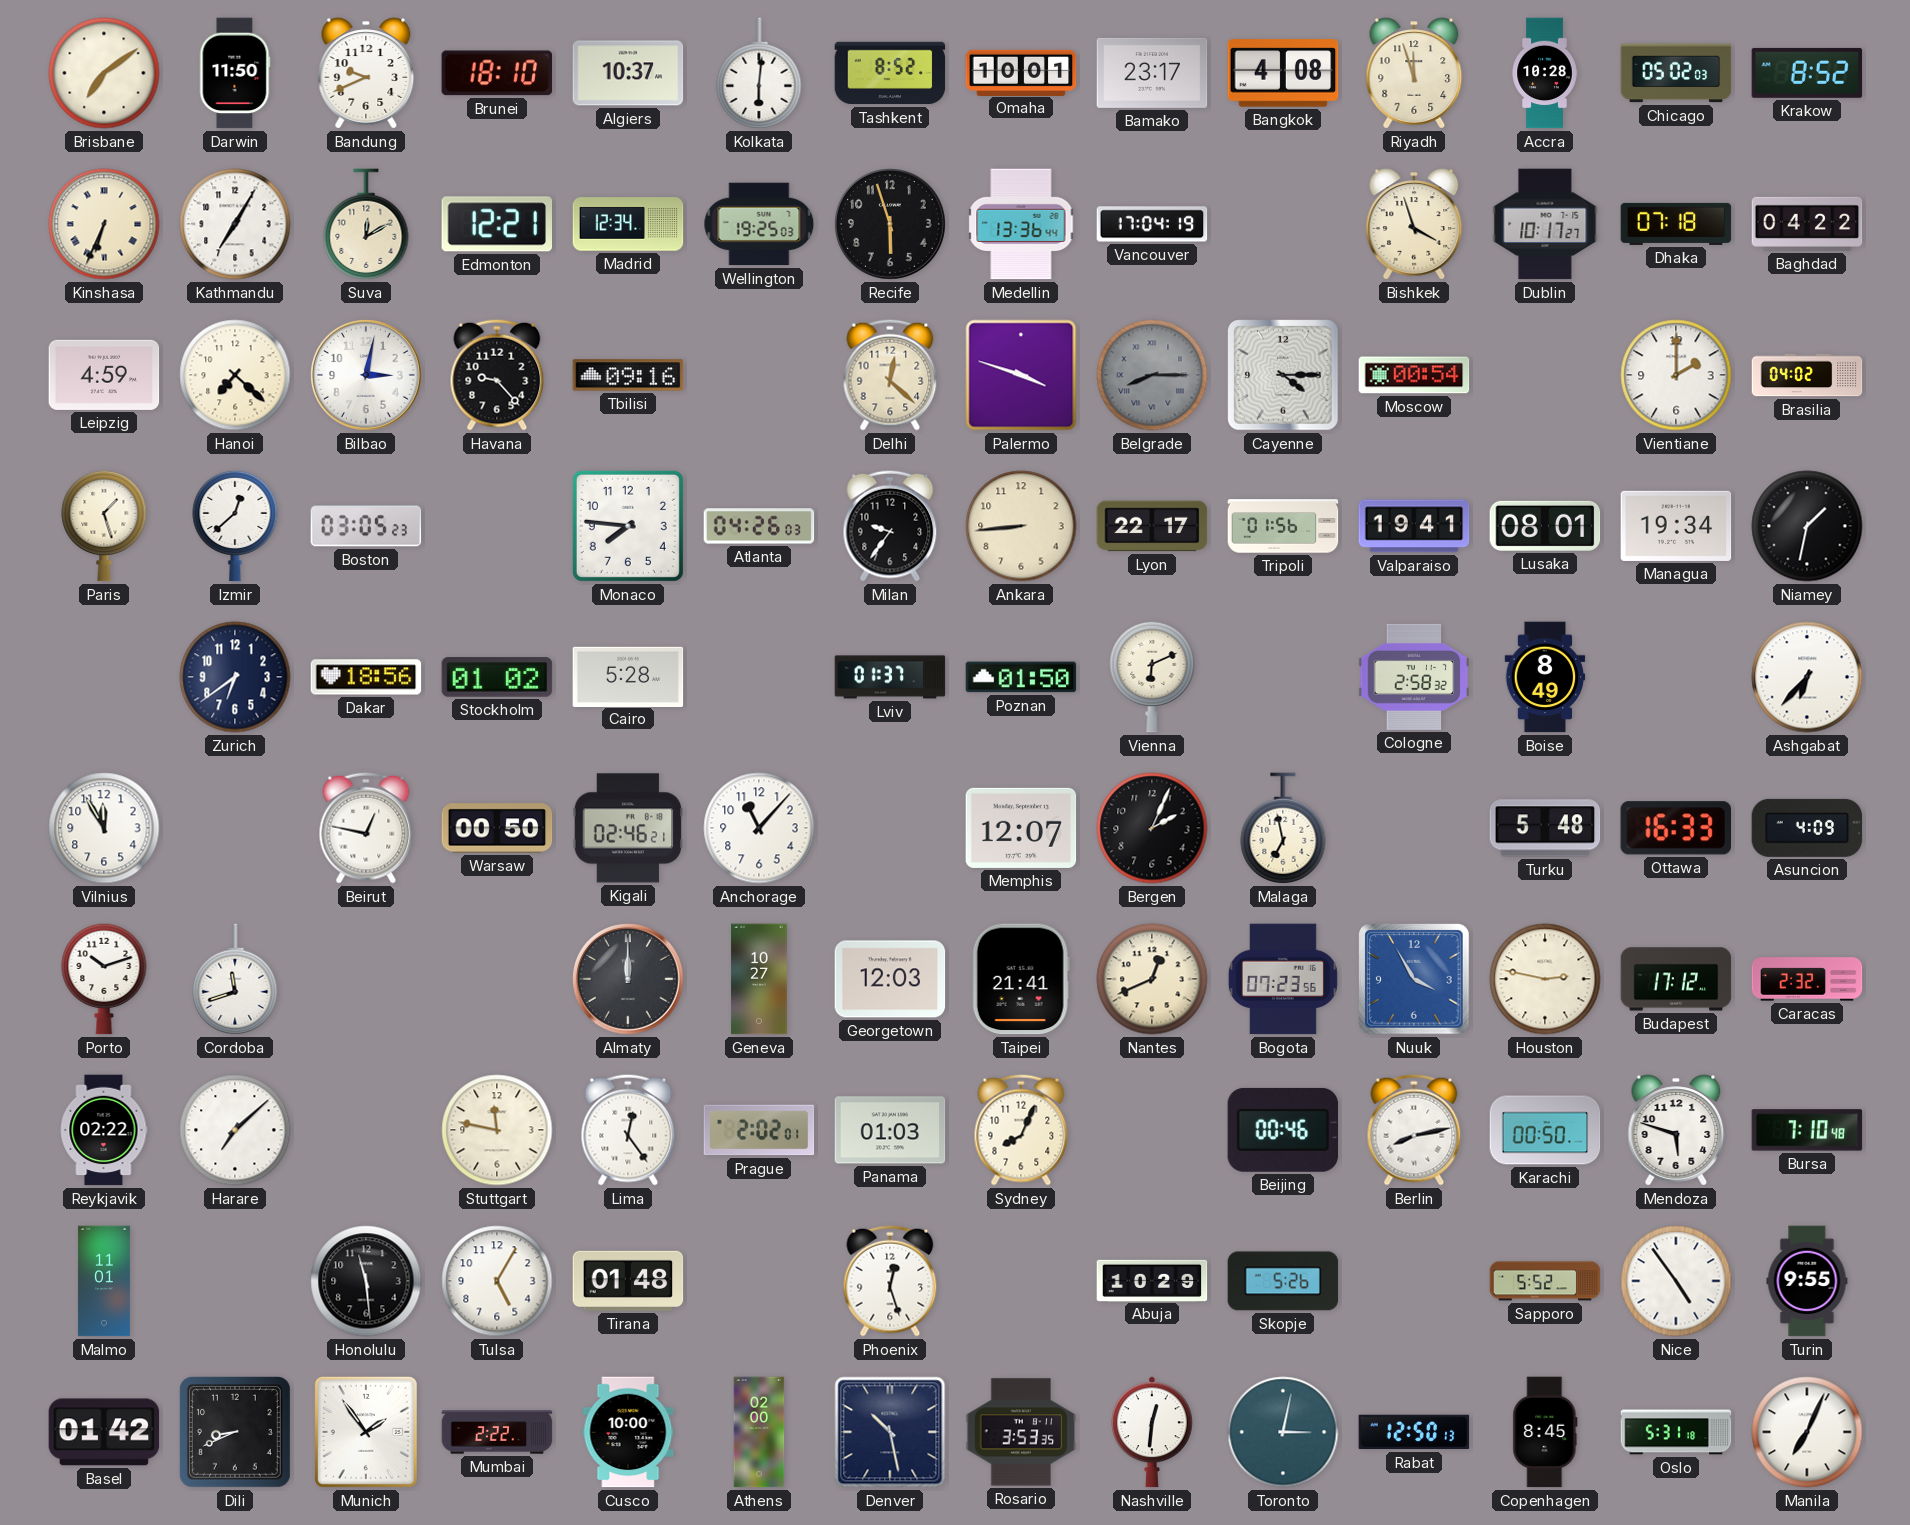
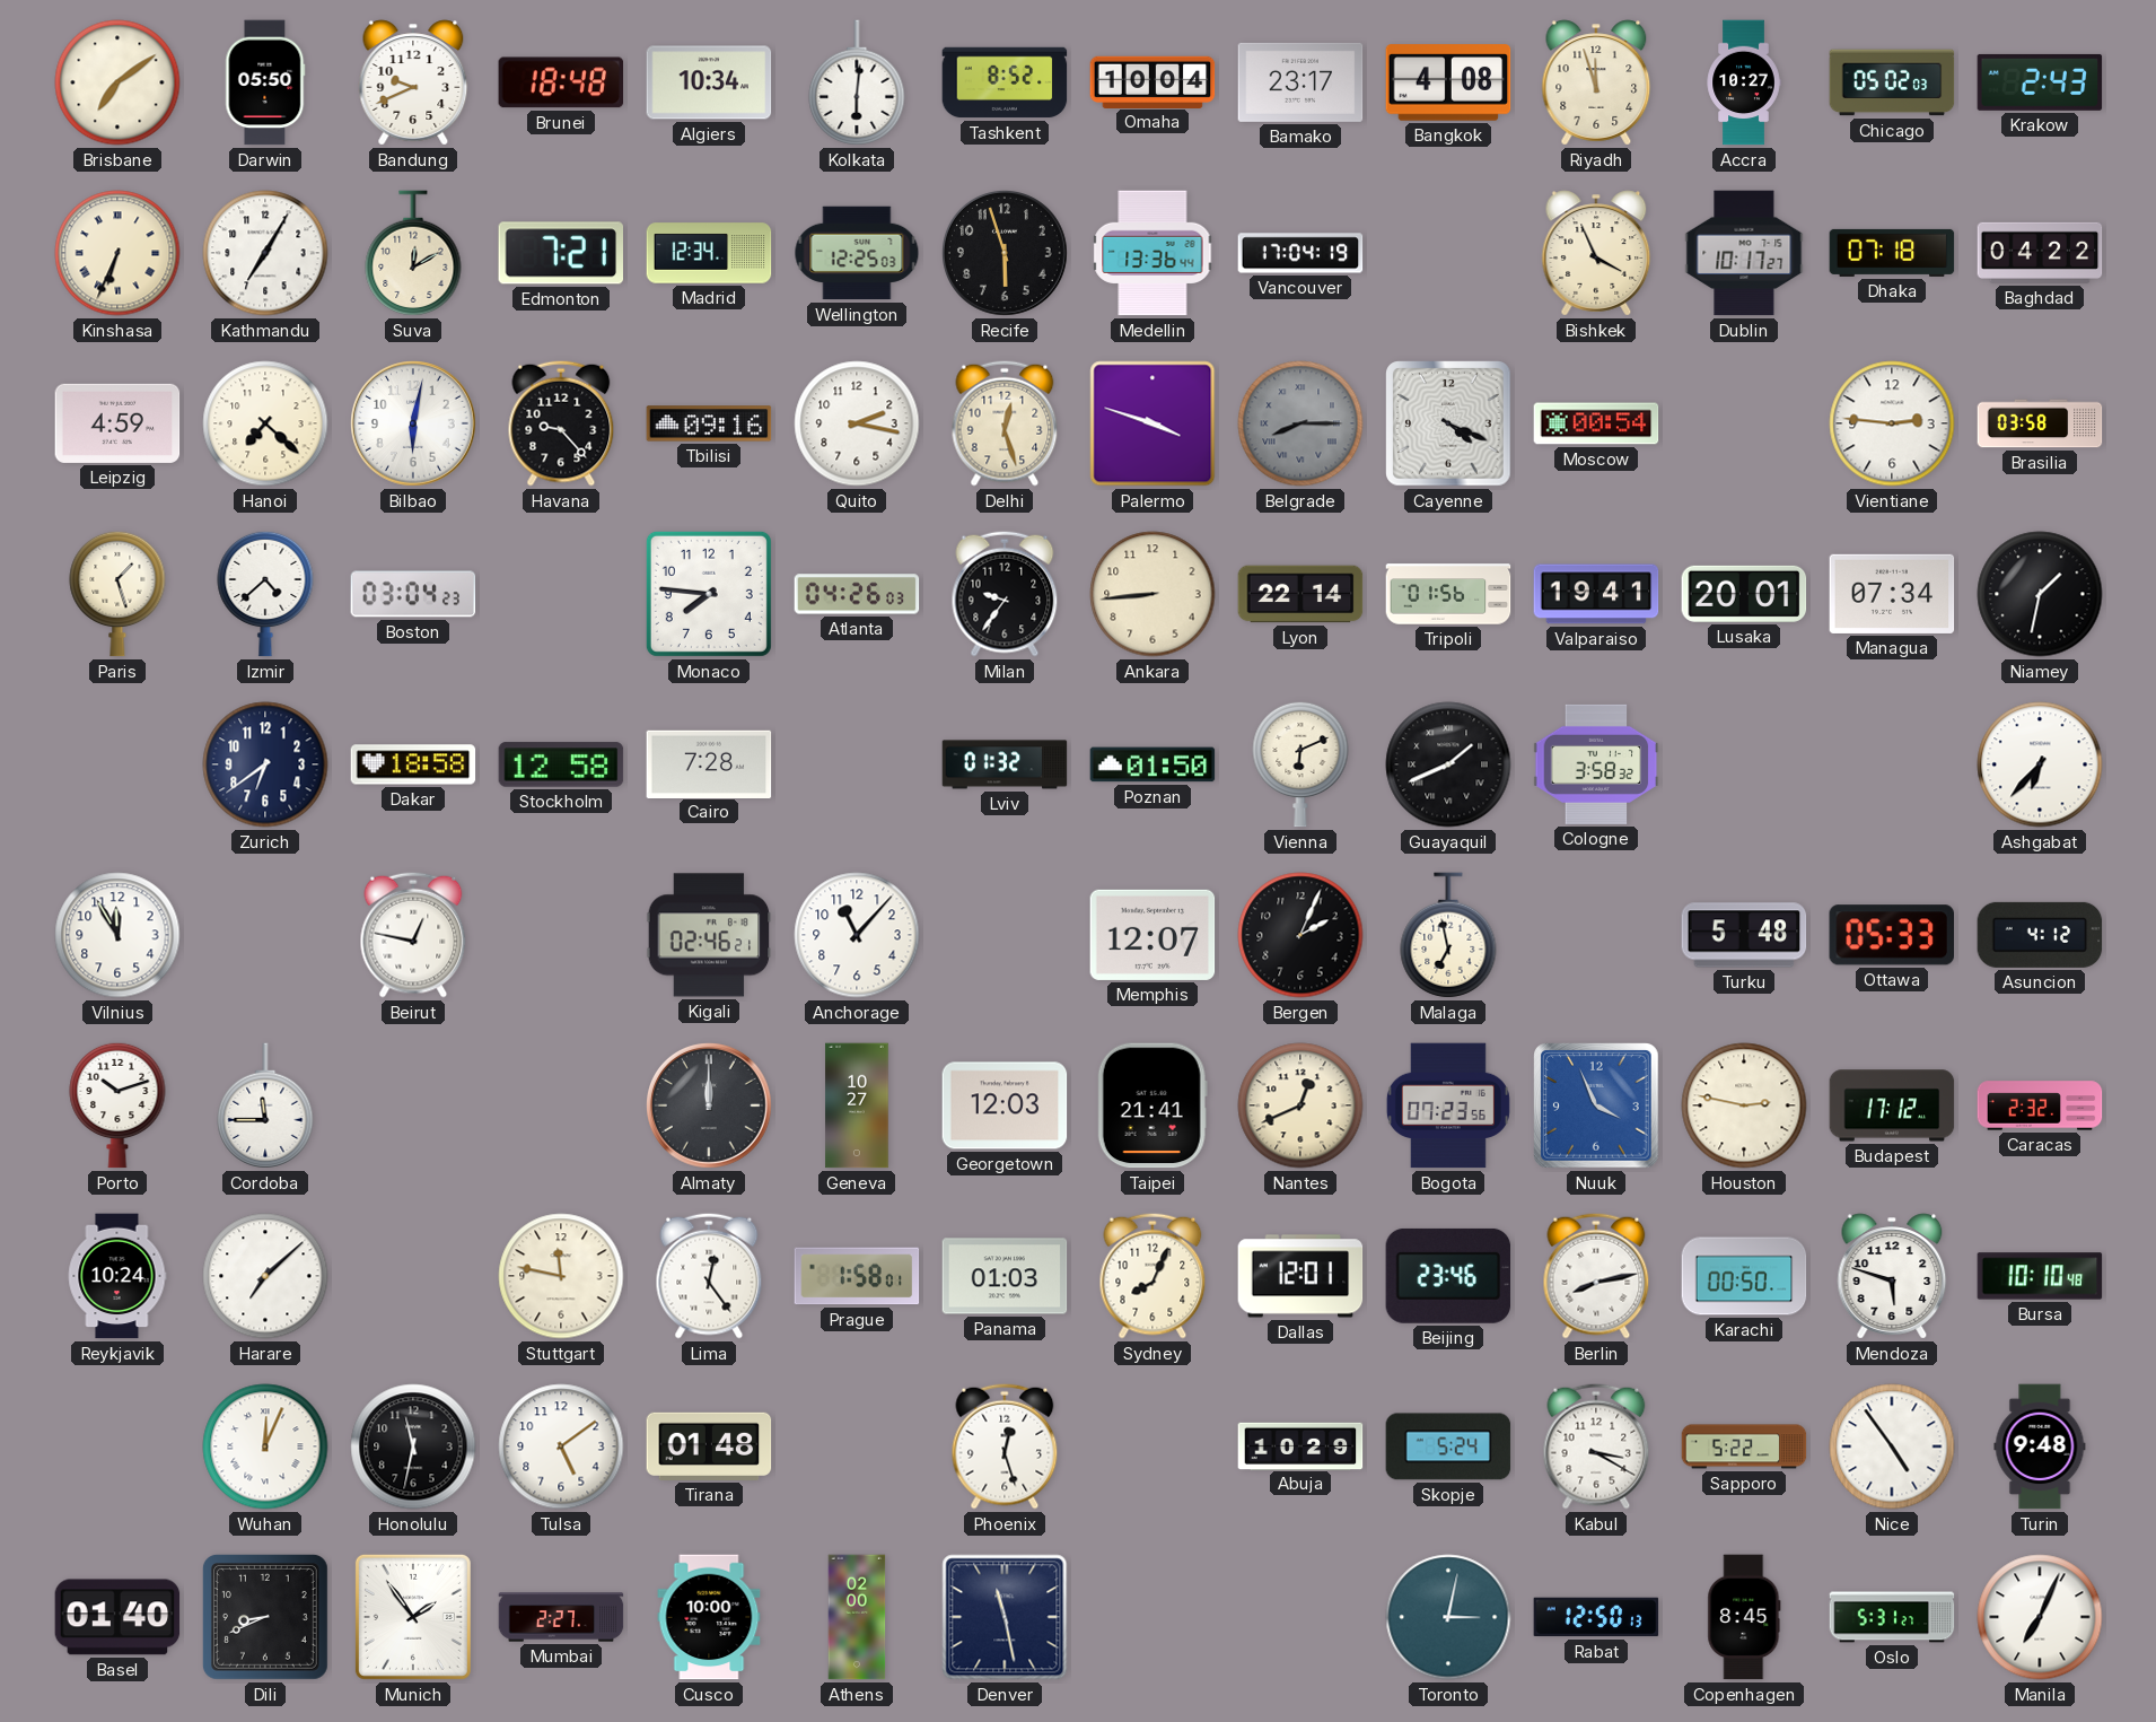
Darwin: 11:50 -> 05:50 (265, 82)
Brunei: 18:10 -> 18:48 (561, 82)
Algiers: 10:37 -> 10:34 (709, 82)
Omaha: 10:01 -> 10:04 (1153, 81)
Accra: 10:28 -> 10:27 (1744, 82)
Krakow: 8:52 -> 2:43 (2040, 82)
Edmonton: 12:21 -> 7:21 (560, 253)
Wellington: 19:25 -> 12:25 (857, 253)
Bishkek: 3:57 -> 3:56 (1596, 253)
Bilbao: 3:02 -> 6:02 (414, 425)
Quito: none -> 2:17 (857, 423)
Delhi: 12:22 -> 12:27 (1005, 423)
Cayenne: 4:15 -> 4:19 (1448, 423)
Vientiane: 2:00 -> 2:46 (1892, 423)
Brasilia: 04:02 -> 03:58 (2040, 423)
Izmir: 12:38 -> 4:38 (265, 594)
Boston: 03:05 -> 03:04 (413, 594)
Lyon: 22:17 -> 22:14 (1300, 594)
Lusaka: 08:01 -> 20:01 (1744, 594)
Managua: 19:34 -> 07:34 (1892, 594)
Dakar: 18:56 -> 18:58 (413, 764)
Stockholm: 01:02 -> 12:58 (561, 764)
Cairo: 5:28 -> 7:28 (709, 763)
Lviv: 01:37 -> 01:32 (1005, 764)
Guayaquil: none -> 1:41 (1448, 764)
Cologne: 2:58 -> 3:58 (1596, 764)
Boise: 8:49 -> none (1545, 677)
Warsaw: 00:50 -> none (497, 828)
Ottawa: 16:33 -> 05:33 (1891, 935)
Asuncion: 4:09 -> 4:12 (2040, 935)
Cordoba: 11:42 -> 11:45 (265, 1105)
Nuuk: 3:55 -> 3:56 (1596, 1105)
Reykjavik: 02:22 -> 10:24 (117, 1276)
Prague: 2:02 -> 1:58 (857, 1276)
Dallas: none -> 12:01 (1300, 1276)
Beijing: 00:46 -> 23:46 (1448, 1276)
Bursa: 7:10 -> 10:10 (2040, 1276)
Malmo: 11:01 -> none (104, 1281)
Wuhan: none -> 12:04 (265, 1446)
Honolulu: 11:29 -> 11:32 (413, 1446)
Tulsa: 5:05 -> 5:09 (561, 1446)
Skopje: 5:26 -> 5:24 (1448, 1446)
Kabul: none -> 3:20 (1596, 1446)
Sapporo: 5:52 -> 5:22 (1744, 1446)
Turin: 9:55 -> 9:48 (2040, 1446)
Basel: 01:42 -> 01:40 (117, 1617)
Mumbai: 2:22 -> 2:27 (561, 1617)
Denver: 10:28 -> 11:28 (1005, 1617)
Rosario: 3:53 -> none (1021, 1432)
Nashville: 12:31 -> none (1153, 1432)
Oslo: 5:31:18 -> 5:31:27 (1892, 1617)
